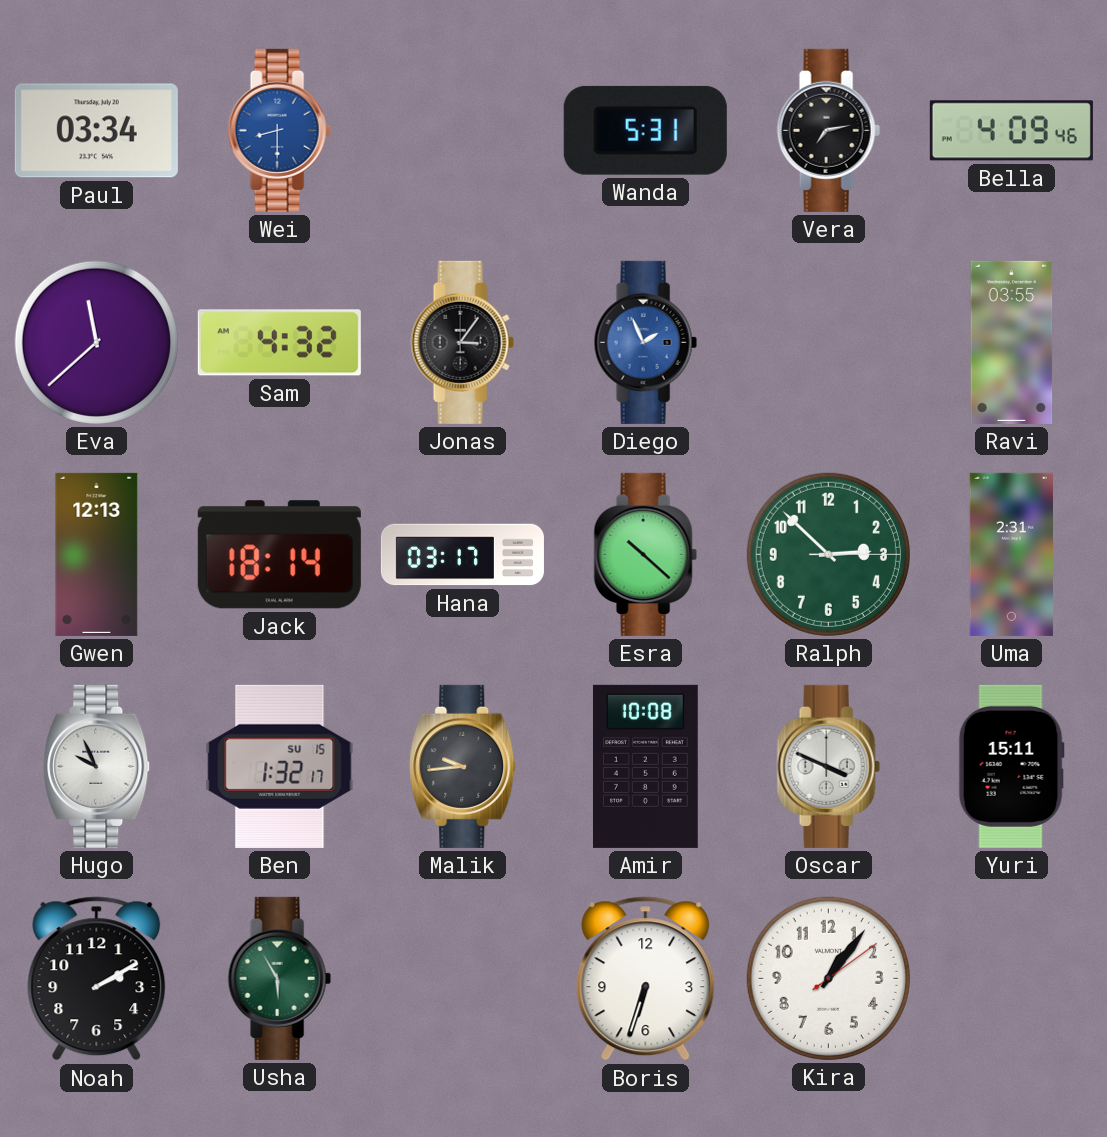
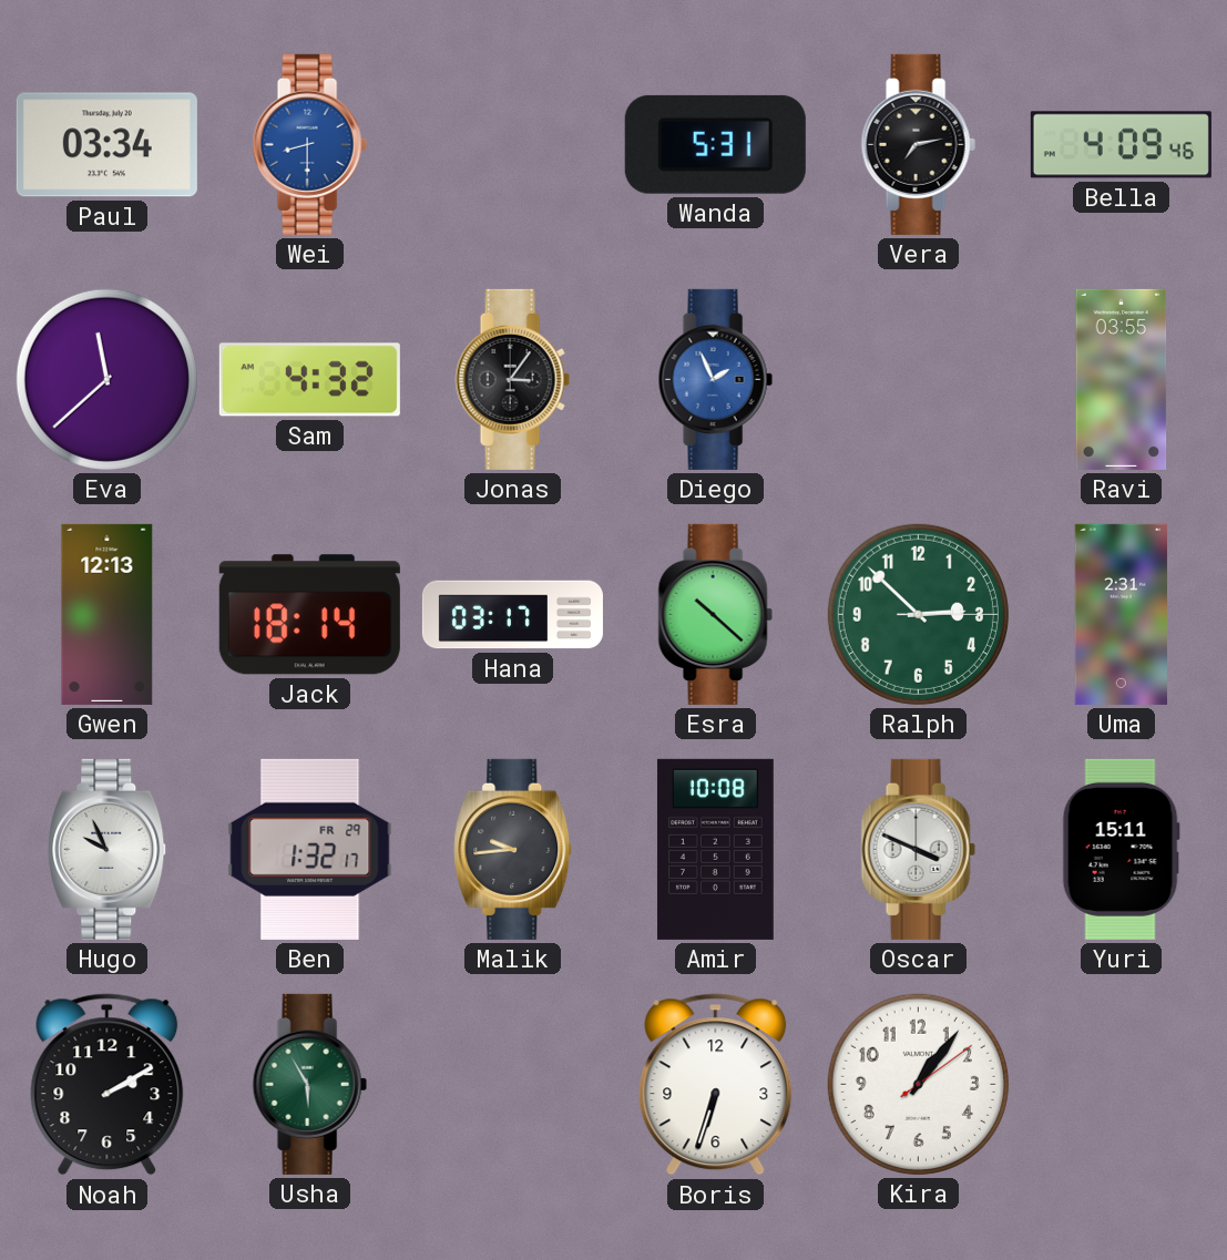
Ben date: SU 15 -> FR 29 (310, 849)
